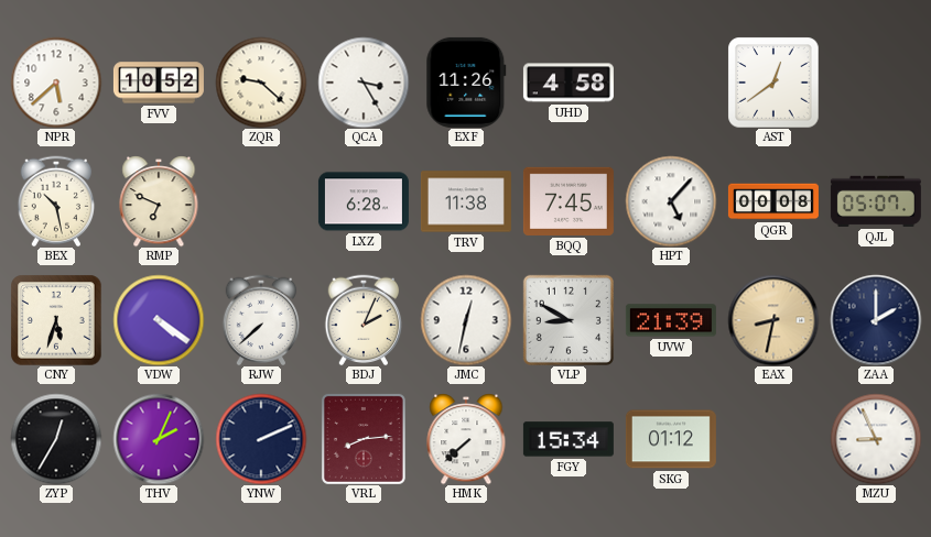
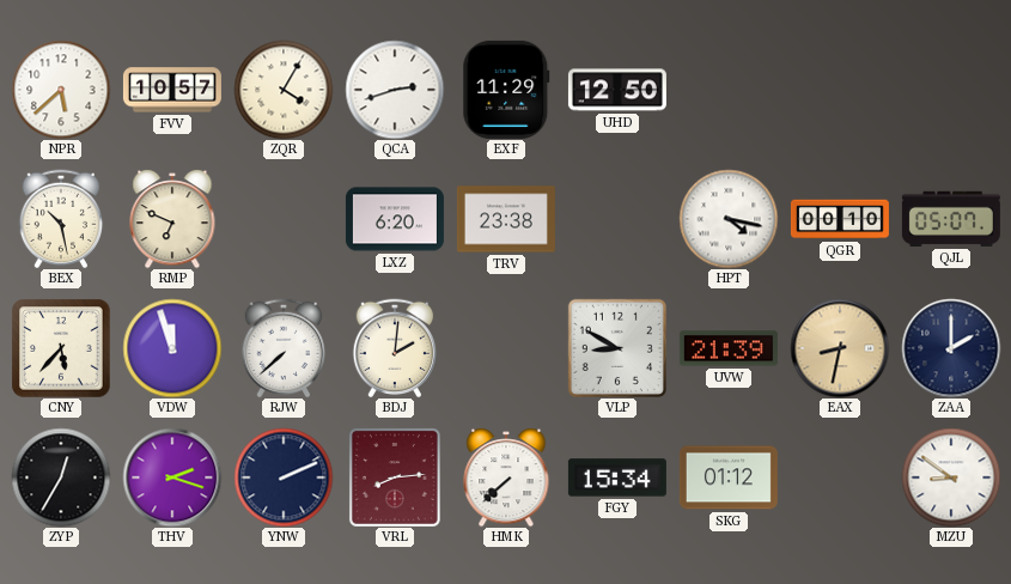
FVV: 10:52 -> 10:57 (172, 90)
ZQR: 9:22 -> 4:05 (284, 90)
QCA: 3:25 -> 2:42 (395, 90)
EXF: 11:26 -> 11:29 (506, 90)
UHD: 4:58 -> 12:50 (617, 90)
AST: 12:39 -> none (773, 83)
LXZ: 6:28 -> 6:20 (395, 219)
TRV: 11:38 -> 23:38 (506, 219)
BQQ: 7:45 -> none (569, 201)
HPT: 5:07 -> 4:17 (729, 219)
QGR: 00:08 -> 00:10 (840, 219)
CNY: 5:33 -> 5:37 (61, 348)
VDW: 4:21 -> 11:57 (172, 348)
BDJ: 2:04 -> 2:01 (395, 348)
JMC: 12:32 -> none (466, 320)
THV: 2:04 -> 2:18 (172, 477)
MZU: 8:56 -> 8:51 (951, 477)
